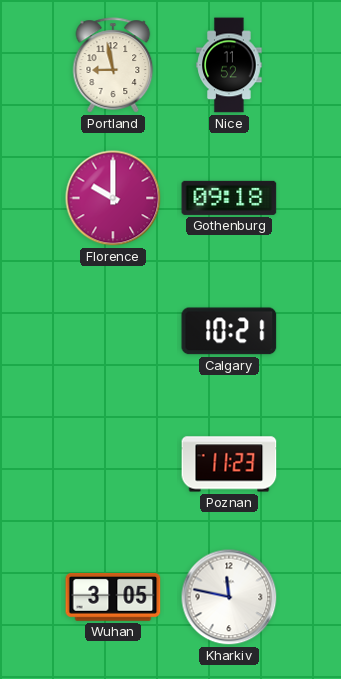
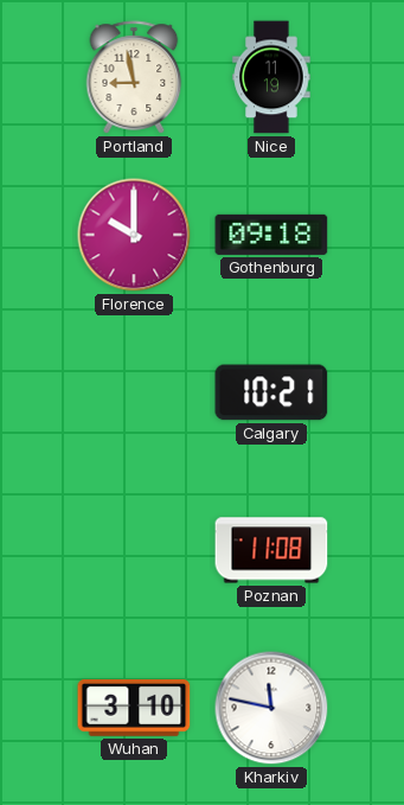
Nice: 11:52 -> 11:19 (271, 77)
Poznan: 11:23 -> 11:08 (271, 550)
Wuhan: 3:05 -> 3:10 (134, 708)
